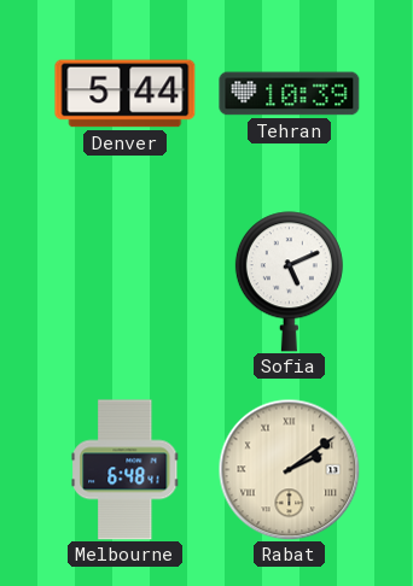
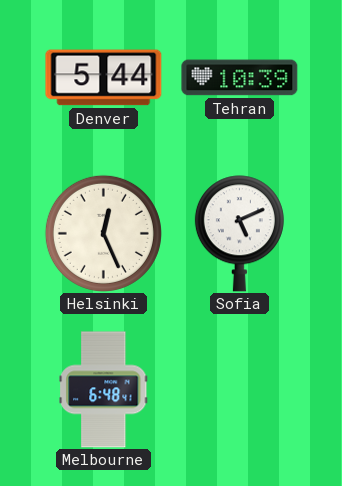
Helsinki: none -> 12:26 (103, 233)
Rabat: 2:09 -> none (289, 469)
